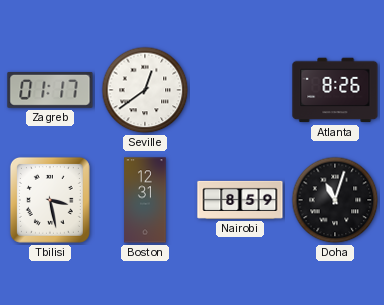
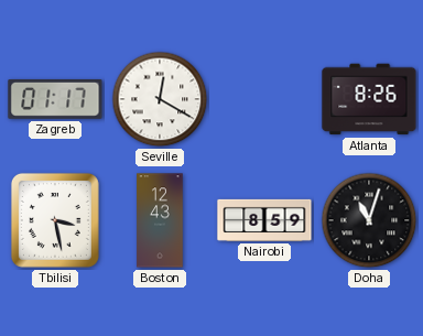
Seville: 12:39 -> 12:20 (160, 99)
Boston: 12:31 -> 12:43 (160, 220)
